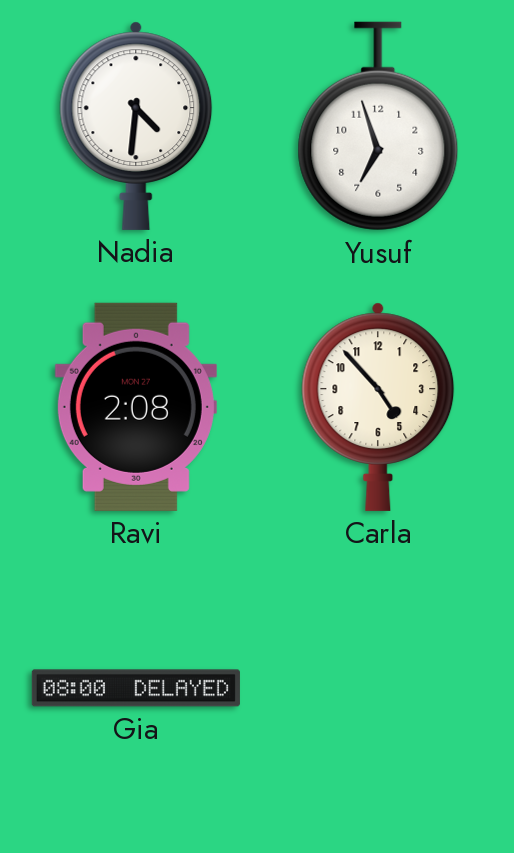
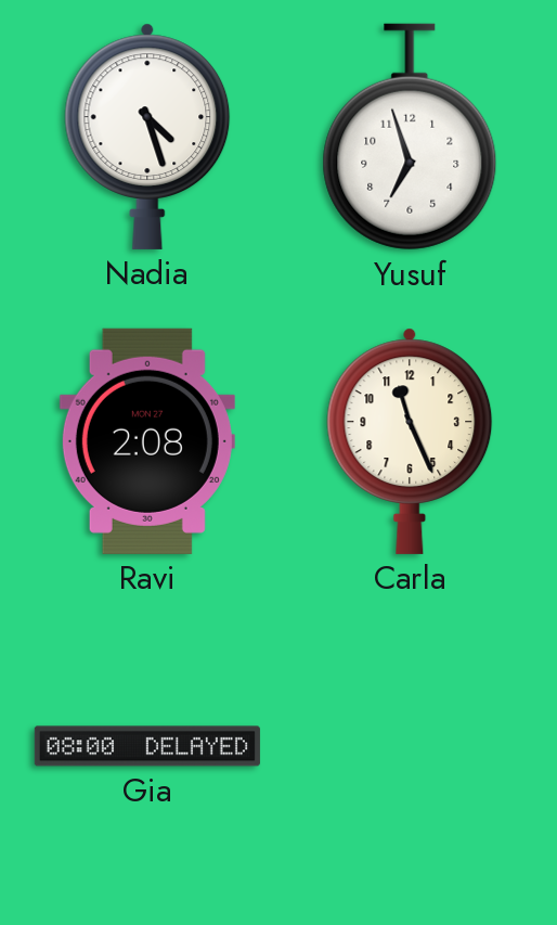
Nadia: 4:31 -> 4:27 (147, 137)
Carla: 4:53 -> 11:26 (410, 441)
